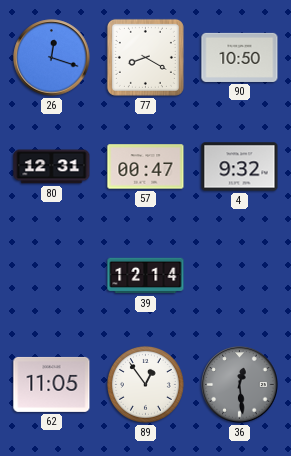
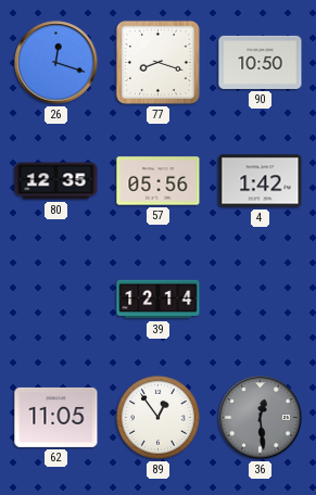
77: 8:20 -> 8:18 (157, 62)
80: 12:31 -> 12:35 (56, 181)
57: 00:47 -> 05:56 (159, 181)
4: 9:32 -> 1:42 (261, 181)
